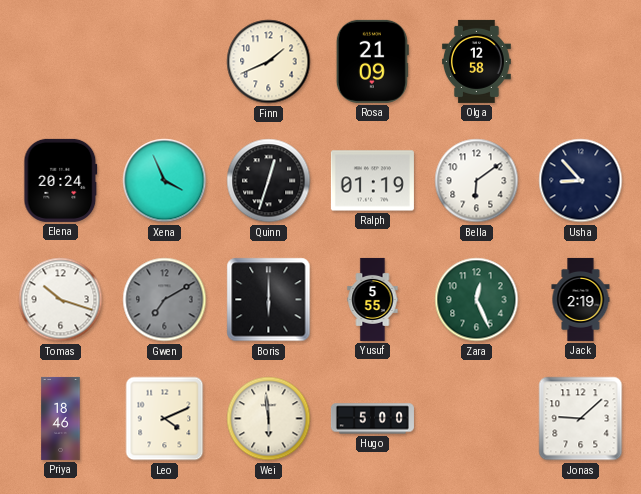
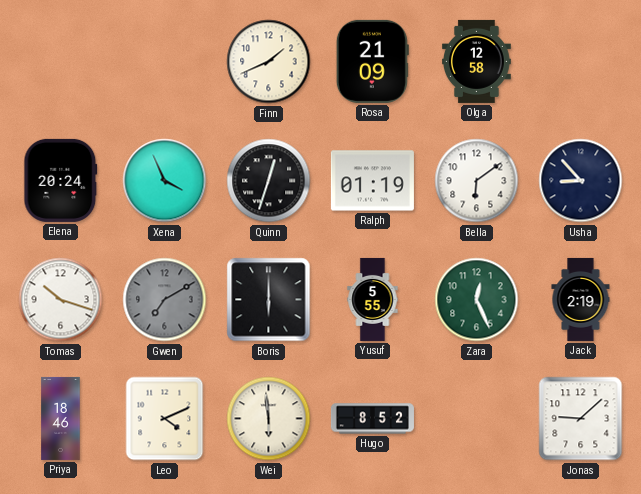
Hugo: 5:00 -> 8:52 (372, 419)
